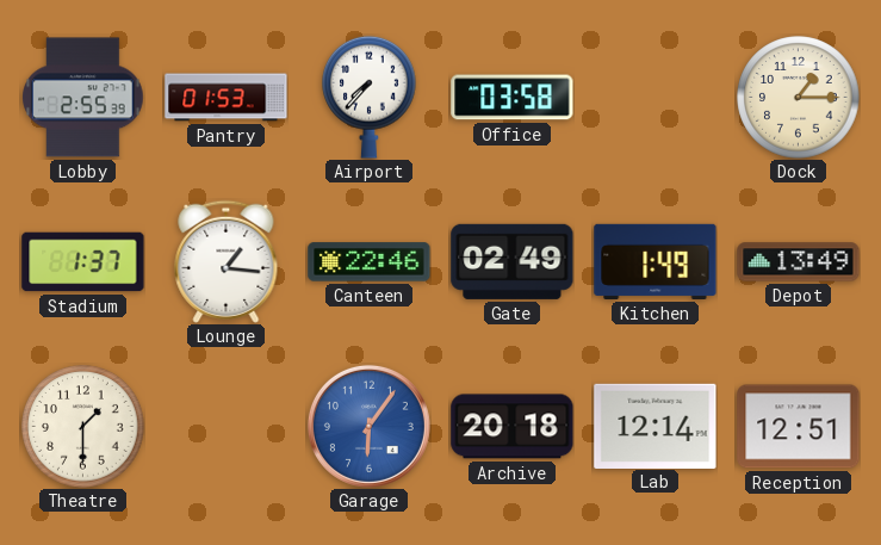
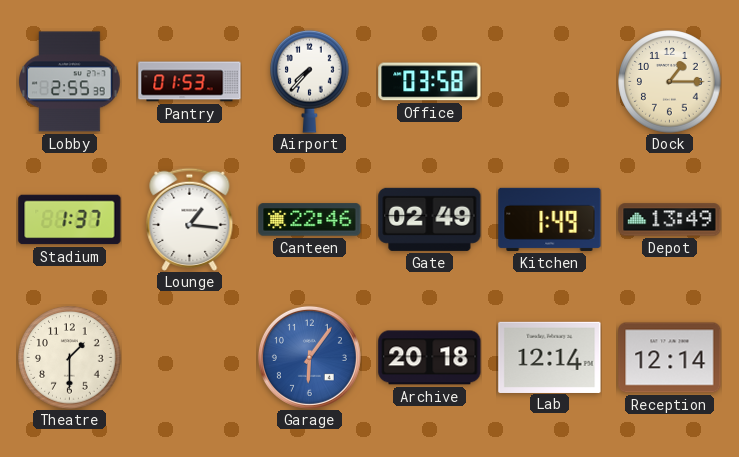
Reception: 12:51 -> 12:14 (670, 358)
